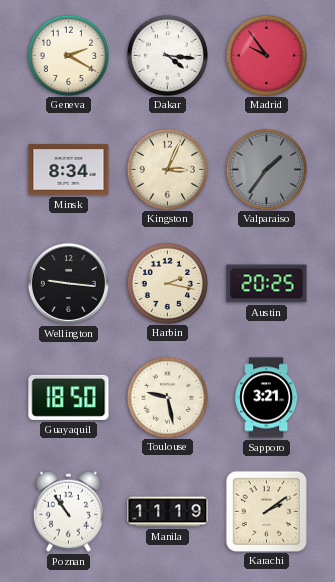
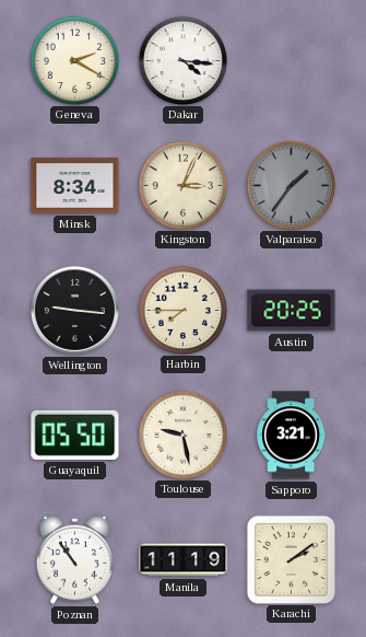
Madrid: 9:54 -> none (266, 55)
Harbin: 2:17 -> 7:45 (182, 310)
Guayaquil: 18:50 -> 05:50 (75, 435)
